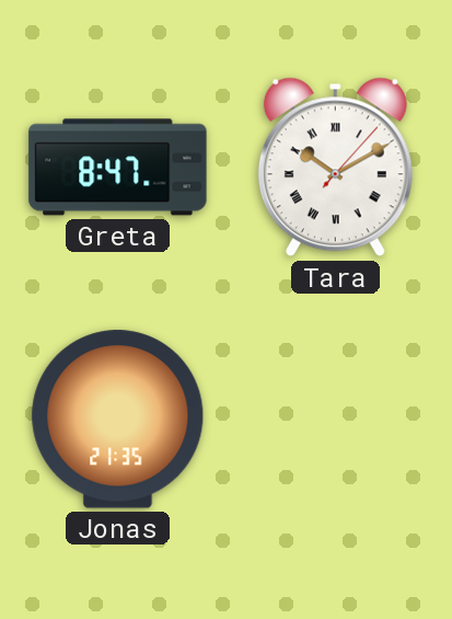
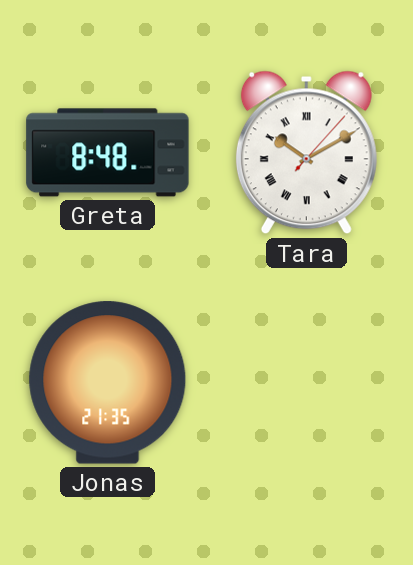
Greta: 8:47 -> 8:48 (108, 153)
